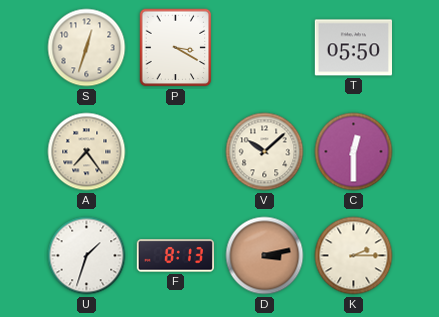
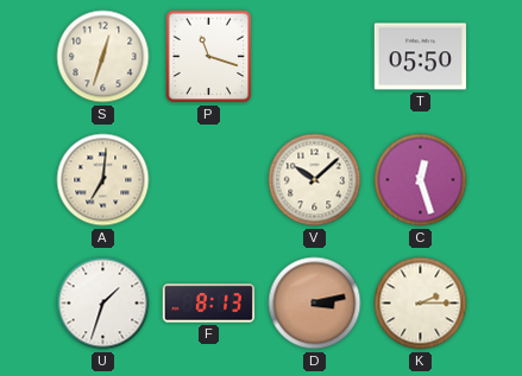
P: 3:20 -> 11:18 (209, 57)
A: 7:24 -> 7:01 (103, 180)
C: 12:30 -> 12:27 (421, 180)
